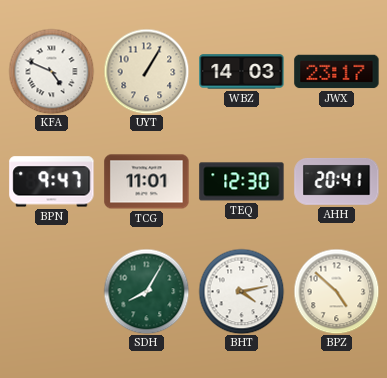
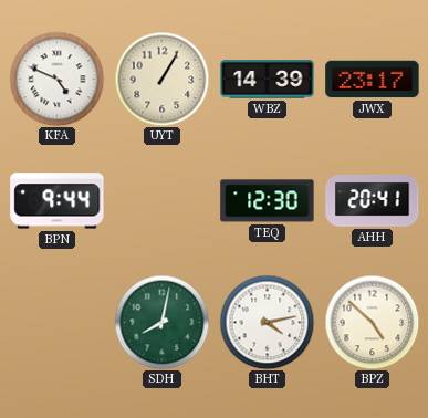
WBZ: 14:03 -> 14:39 (268, 80)
BPN: 9:47 -> 9:44 (58, 201)
TCG: 11:01 -> none (147, 182)
SDH: 8:05 -> 8:02 (161, 322)
